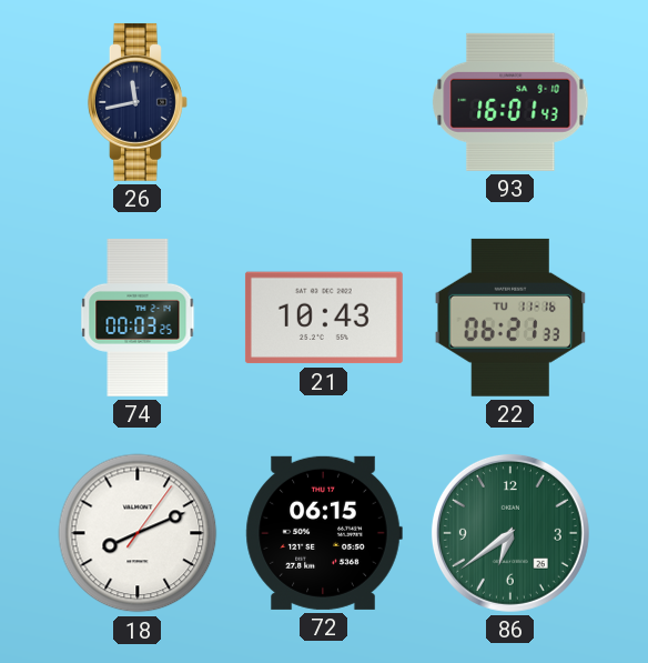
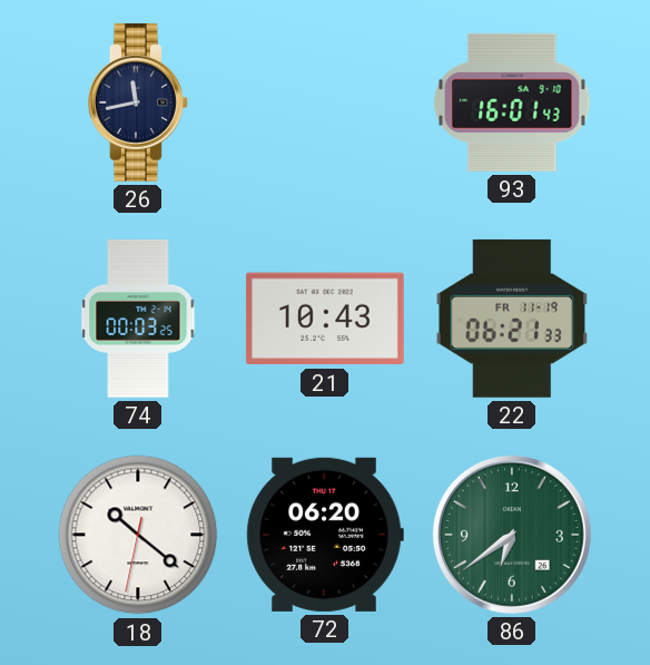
22 date: TU 11-16 -> FR 11-19 (512, 319)
18: 8:11 -> 10:21 (138, 535)
72: 06:15 -> 06:20 (325, 535)
